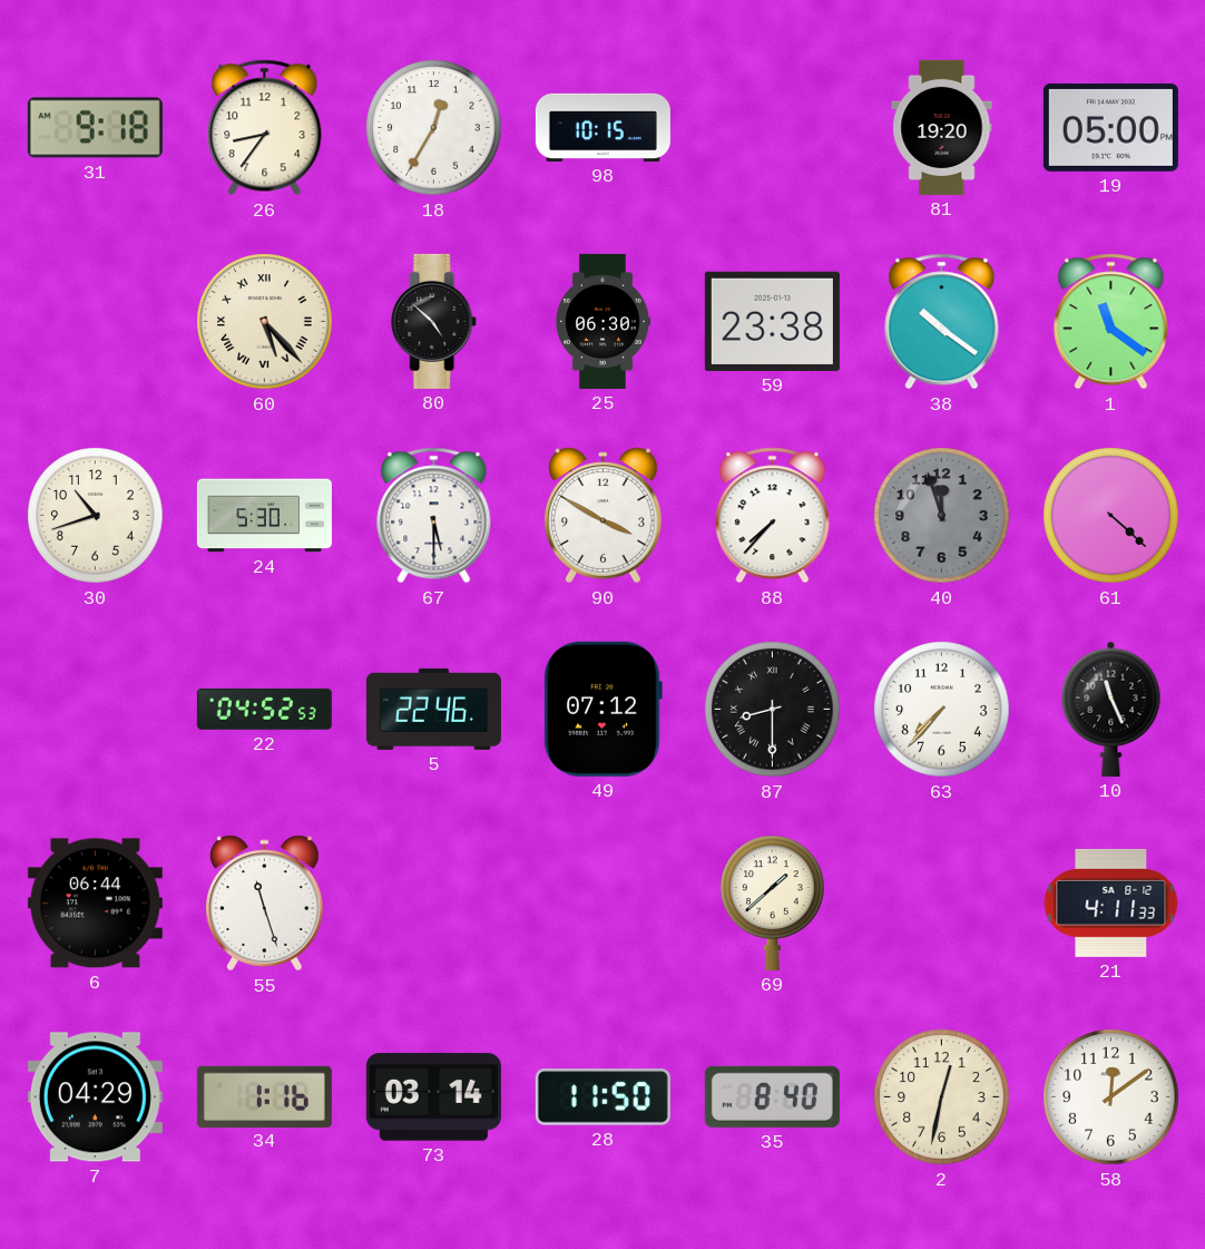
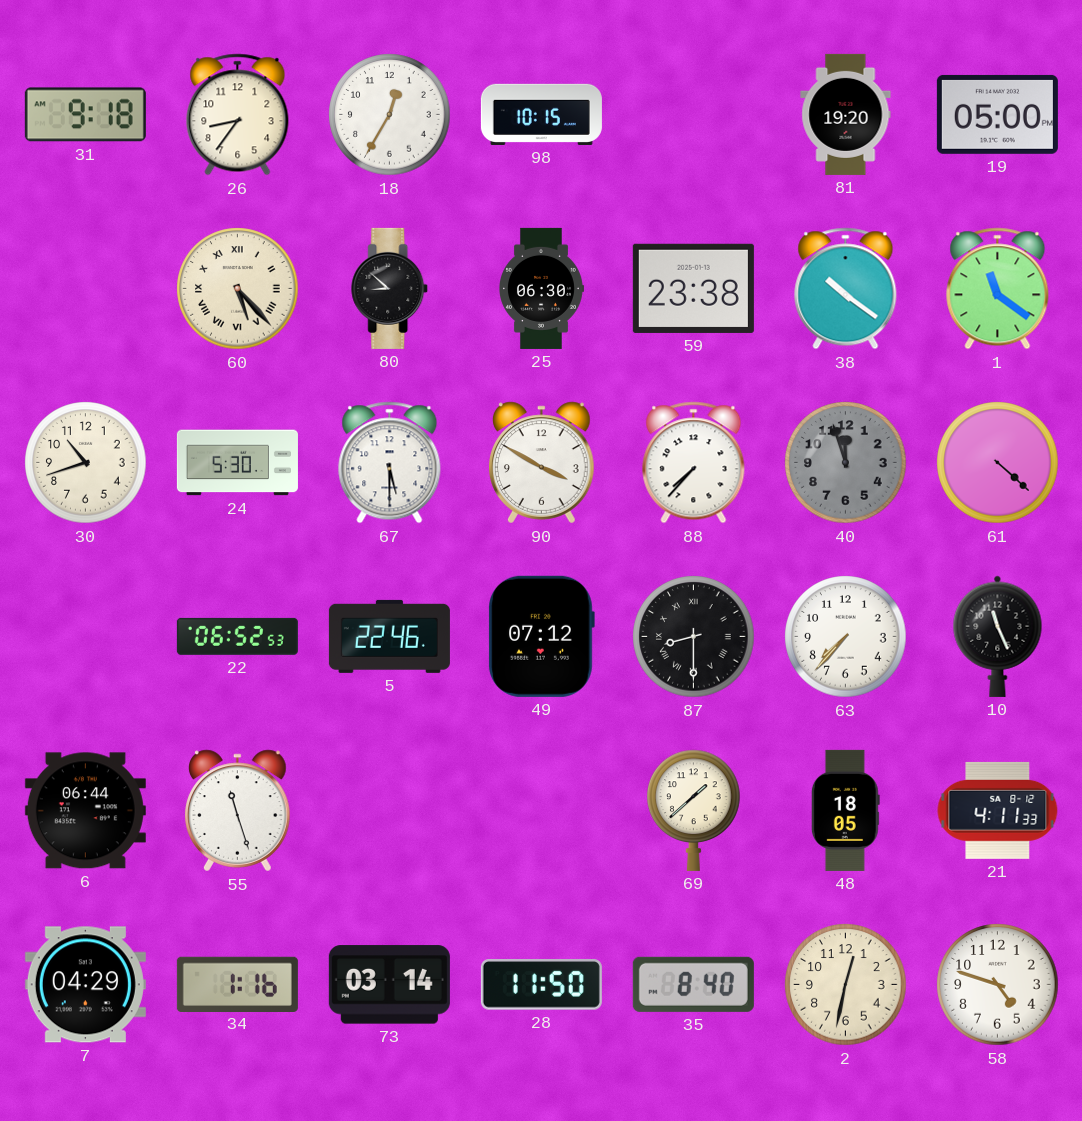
80: 4:52 -> 8:52 (390, 288)
22: 04:52 -> 06:52 (237, 636)
48: none -> 18:05 (845, 810)
58: 12:09 -> 4:48 (998, 985)
